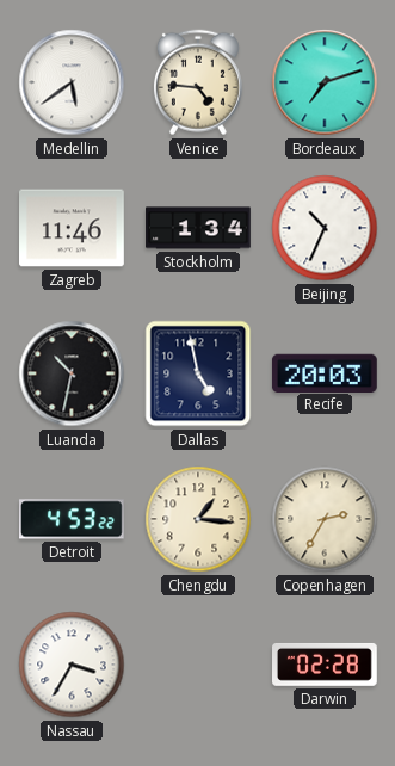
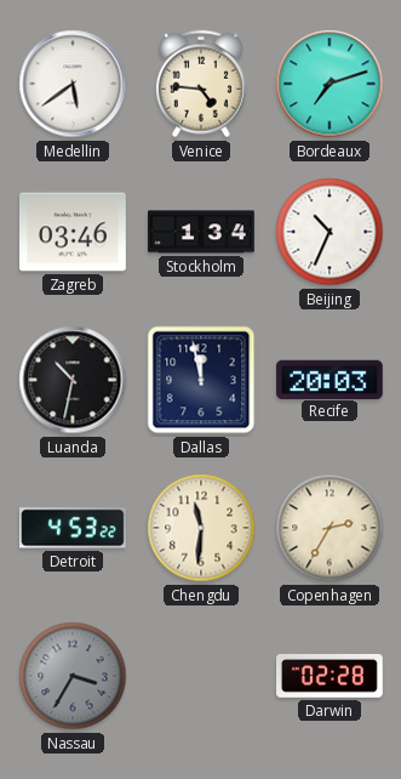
Zagreb: 11:46 -> 03:46 (74, 232)
Dallas: 4:58 -> 11:58 (201, 380)
Chengdu: 1:16 -> 11:31 (201, 528)
Nassau dial: white -> grey (73, 676)
